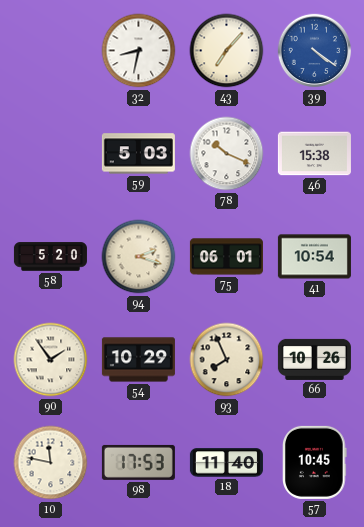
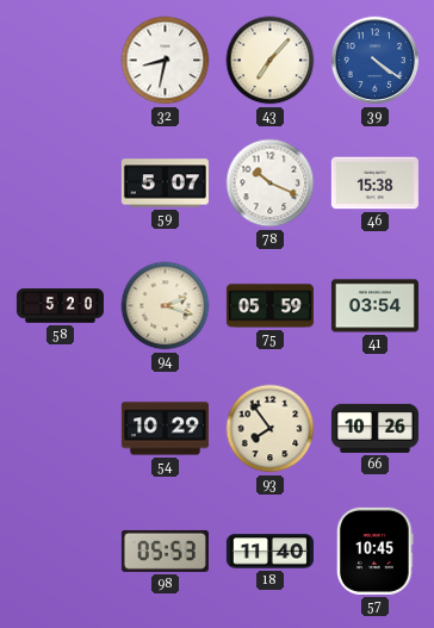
59: 5:03 -> 5:07 (165, 184)
75: 06:01 -> 05:59 (269, 306)
41: 10:54 -> 03:54 (374, 306)
90: 1:54 -> none (51, 360)
93: 7:56 -> 7:54 (271, 429)
10: 11:47 -> none (51, 463)
98: 17:53 -> 05:53 (165, 551)
